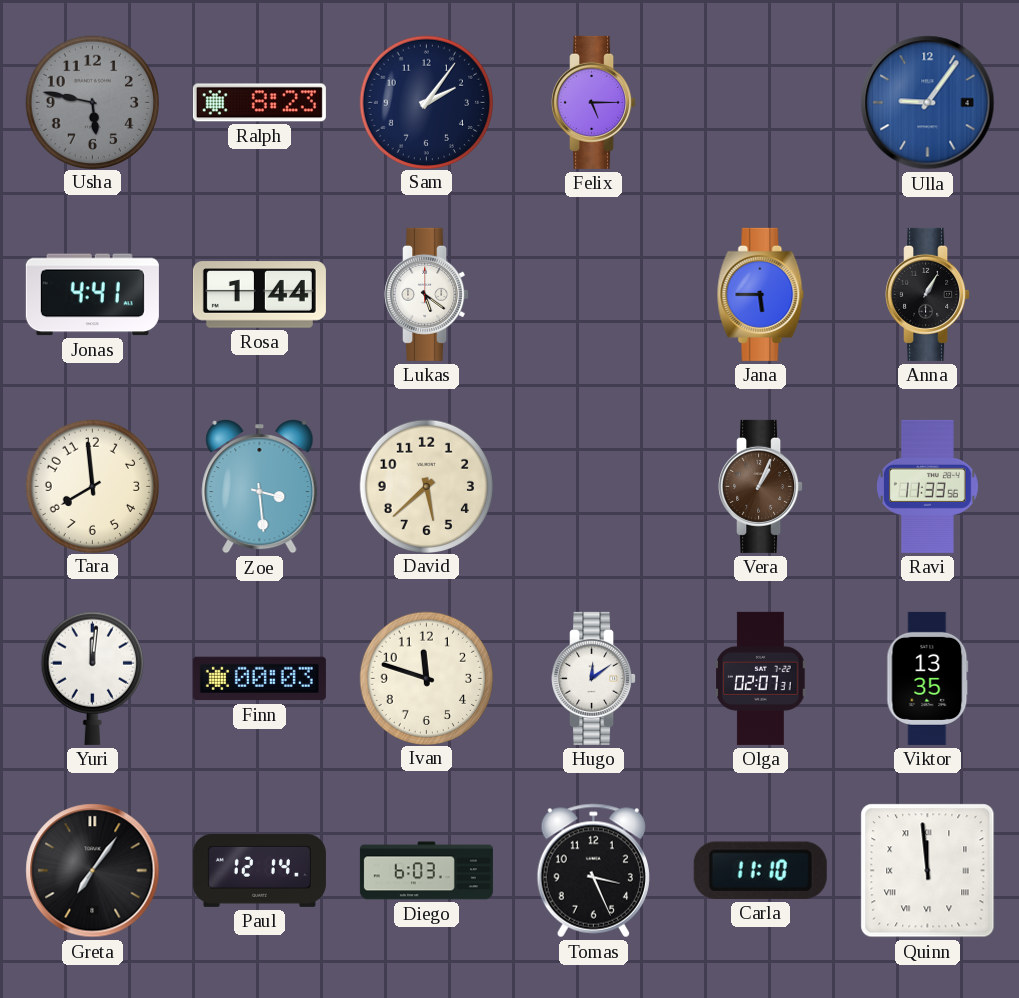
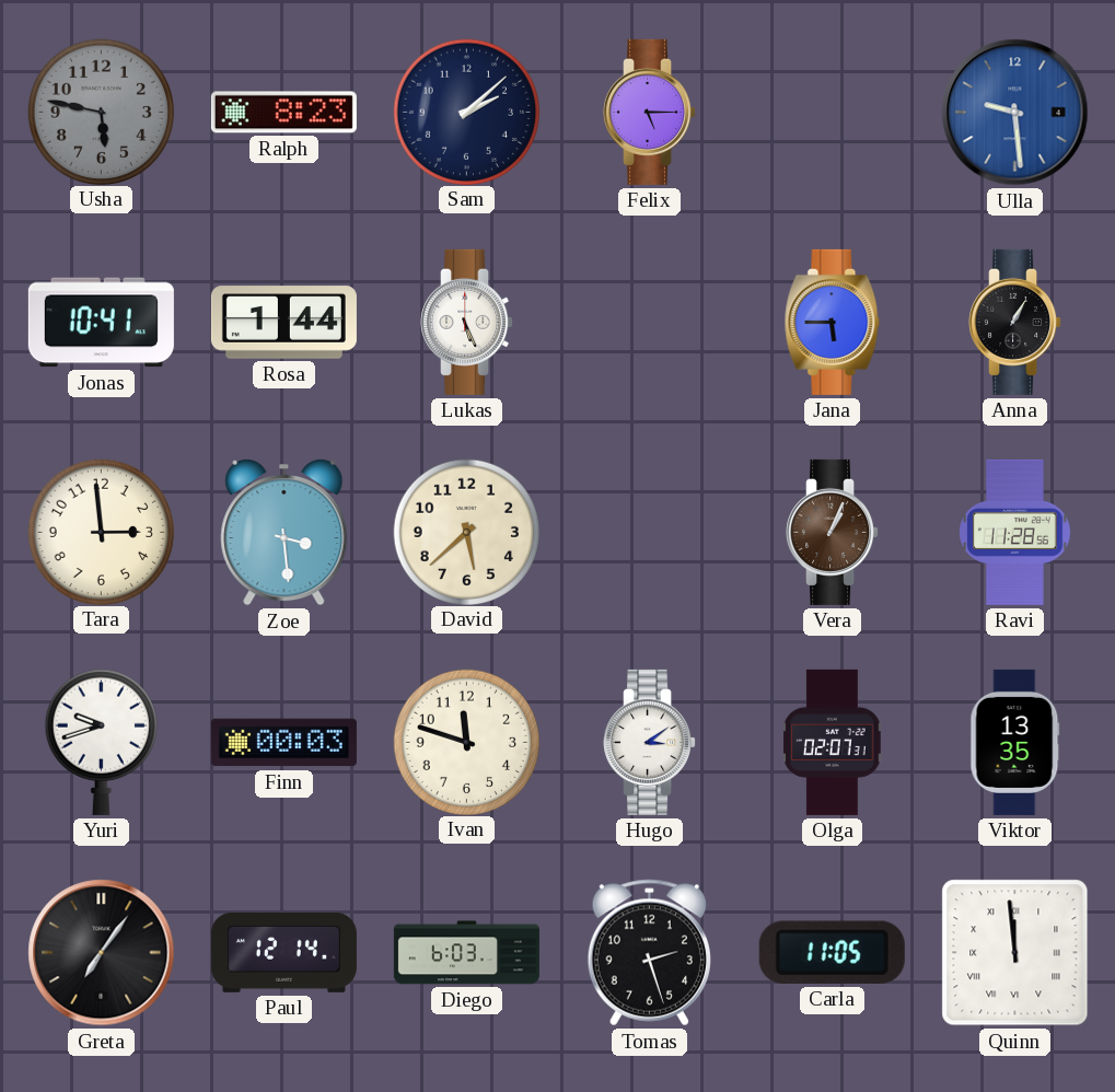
Sam: 2:06 -> 2:08 (466, 112)
Ulla: 9:06 -> 9:29 (1015, 113)
Jonas: 4:41 -> 10:41 (101, 323)
Lukas: 5:21 -> 5:26 (467, 322)
Tara: 7:59 -> 2:59 (101, 532)
Ravi: 11:33 -> 11:28 (1015, 532)
Yuri: 12:01 -> 9:42 (101, 742)
Hugo: 12:09 -> 3:09 (650, 742)
Tomas: 3:26 -> 2:27 (649, 953)
Carla: 11:10 -> 11:05 (832, 952)
